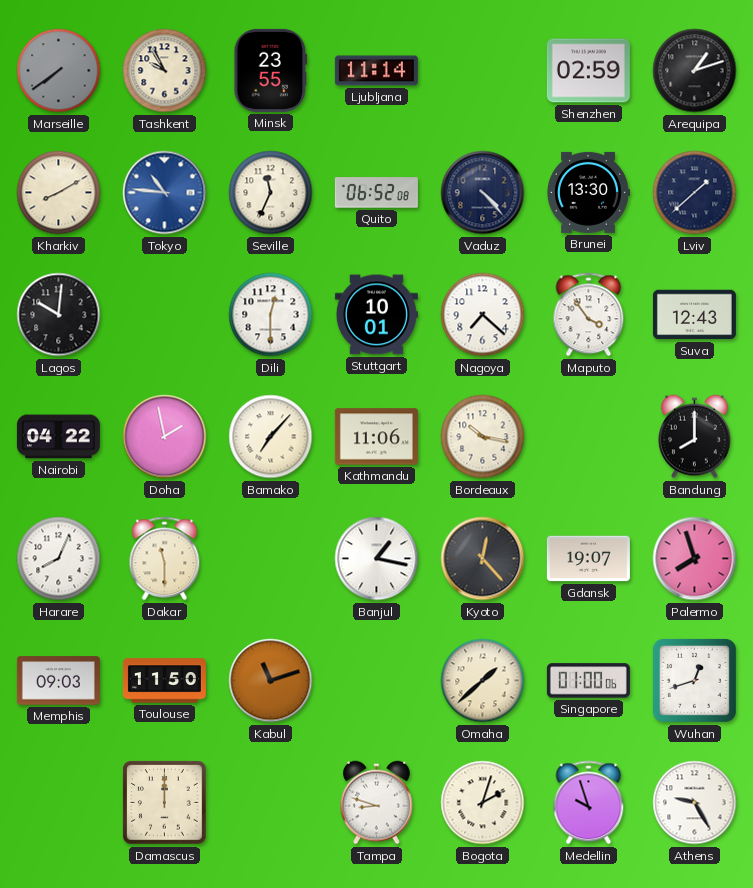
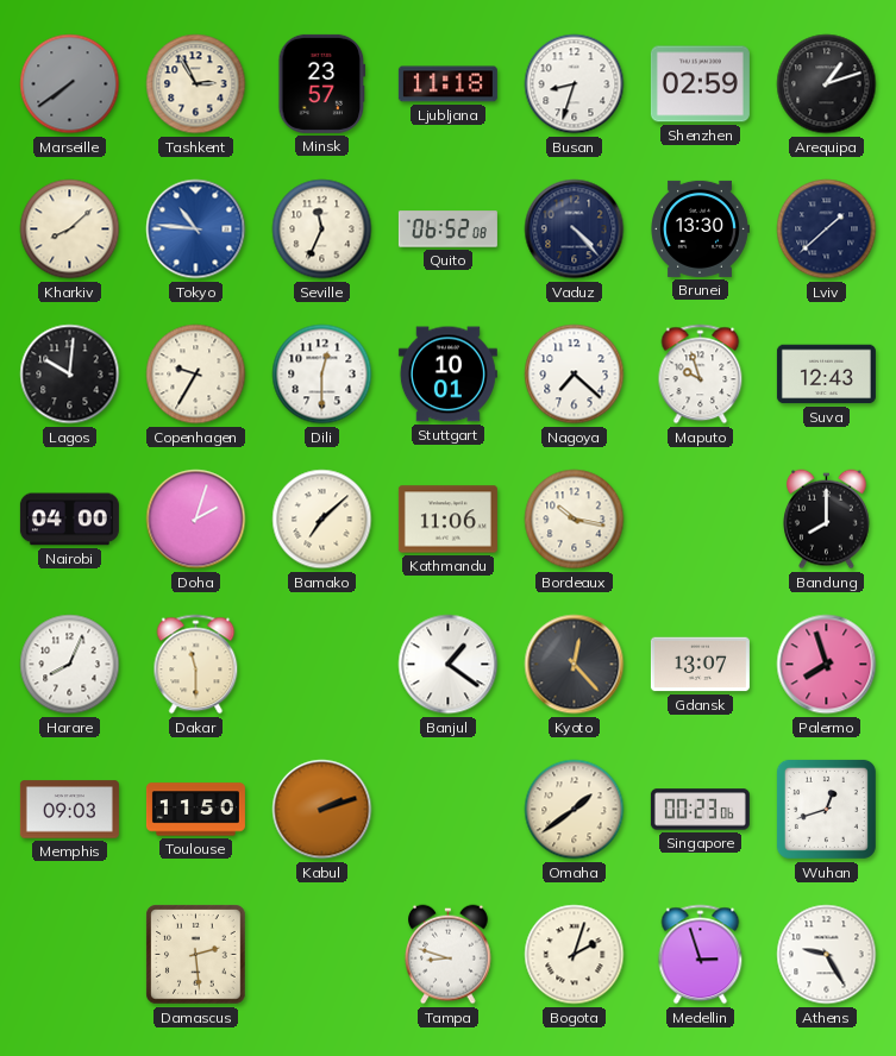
Tashkent: 9:55 -> 2:55 (196, 84)
Minsk: 23:55 -> 23:57 (322, 83)
Ljubljana: 11:14 -> 11:18 (447, 84)
Busan: none -> 8:33 (575, 84)
Kharkiv: 8:10 -> 8:08 (70, 230)
Copenhagen: none -> 9:35 (196, 375)
Maputo: 3:54 -> 9:57 (701, 375)
Nairobi: 04:22 -> 04:00 (69, 520)
Doha: 1:58 -> 2:03 (196, 520)
Bamako: 7:07 -> 7:08 (322, 520)
Banjul: 1:17 -> 1:21 (449, 665)
Gdansk: 19:07 -> 13:07 (700, 665)
Kabul: 11:12 -> 2:12 (322, 810)
Omaha: 1:38 -> 1:39 (575, 810)
Singapore: 01:00 -> 00:23 (700, 810)
Damascus: 12:00 -> 2:29 (196, 955)
Medellin: 9:57 -> 2:57 (701, 955)
